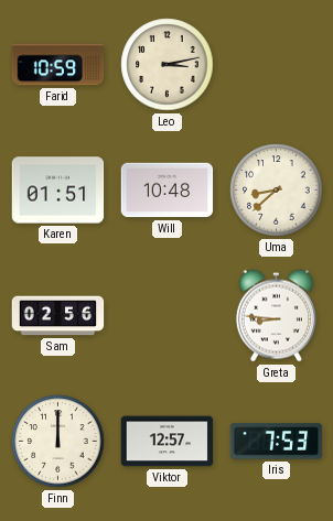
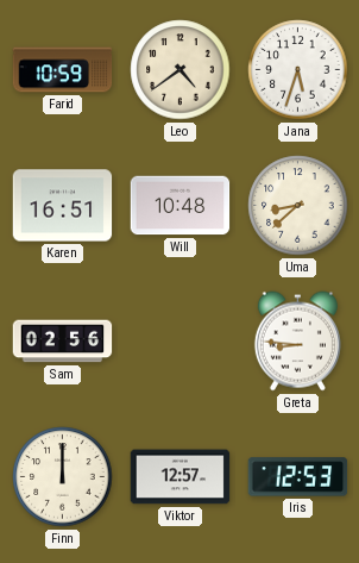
Leo: 3:13 -> 4:39 (181, 70)
Jana: none -> 5:33 (298, 70)
Karen: 01:51 -> 16:51 (63, 206)
Iris: 7:53 -> 12:53 (298, 477)
